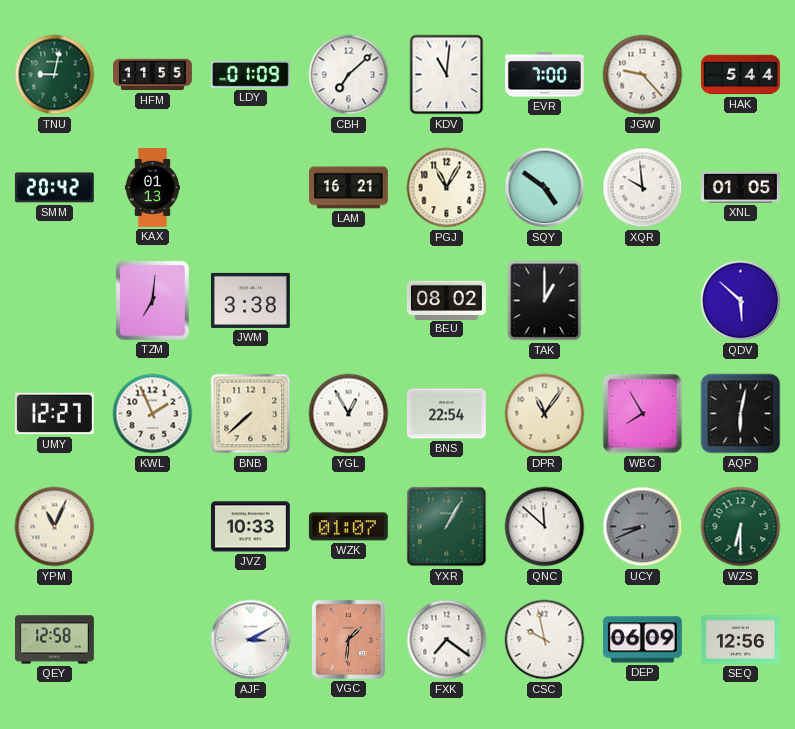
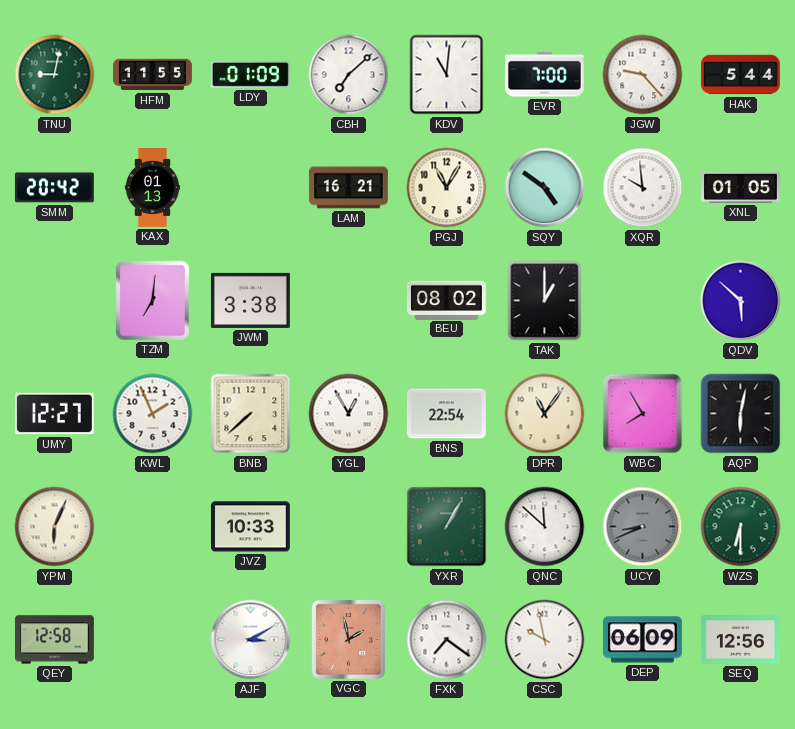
YPM: 11:04 -> 6:04 (55, 527)
WZK: 01:07 -> none (348, 527)
VGC: 1:31 -> 1:58 (348, 639)
